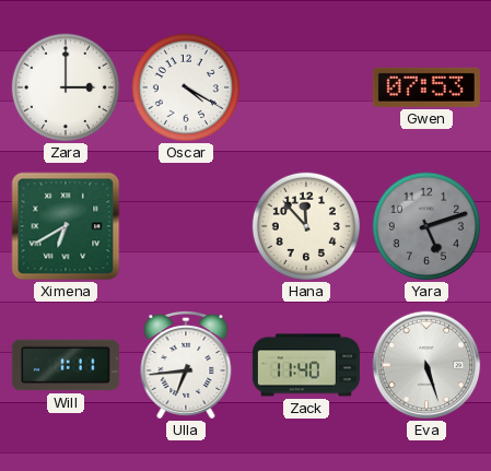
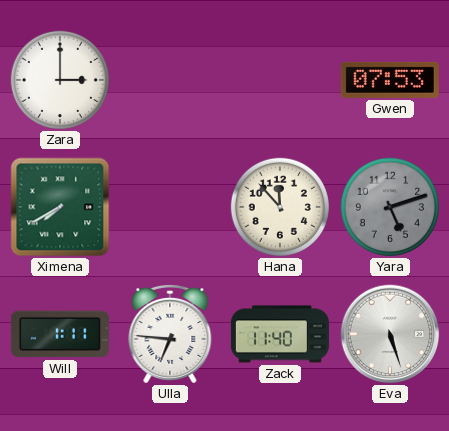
Oscar: 4:20 -> none (186, 87)
Ximena: 6:40 -> 7:40 (60, 207)
Ulla: 6:44 -> 6:46 (170, 335)
